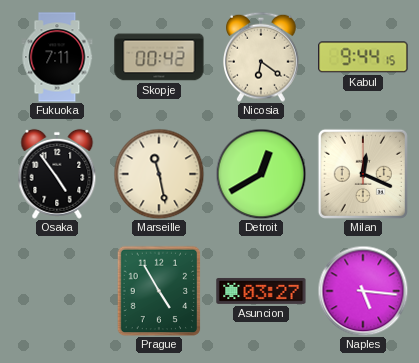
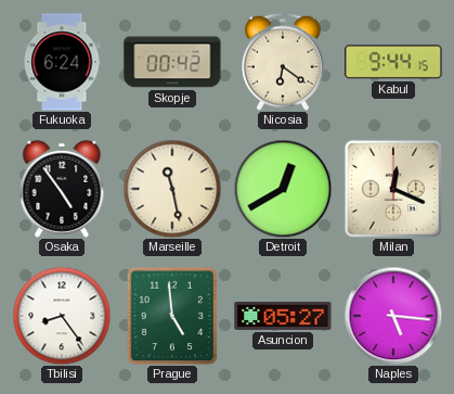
Fukuoka: 7:11 -> 6:24 (62, 62)
Tbilisi: none -> 8:24 (62, 316)
Prague: 4:55 -> 4:59 (172, 316)
Asuncion: 03:27 -> 05:27 (283, 316)
